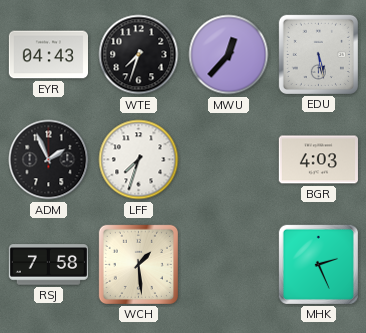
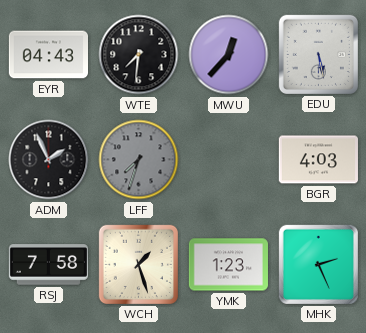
WTE: 7:33 -> 7:31 (139, 55)
LFF dial: white -> grey (139, 160)
WCH: 1:29 -> 1:27 (138, 264)
YMK: none -> 1:23 (228, 265)
